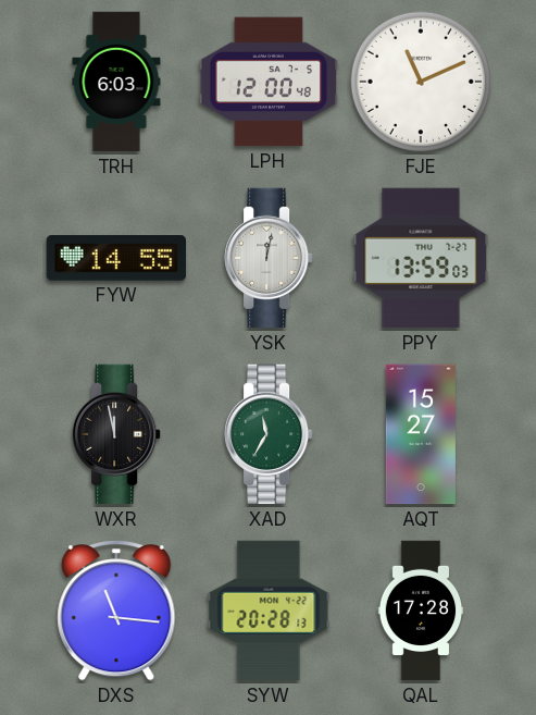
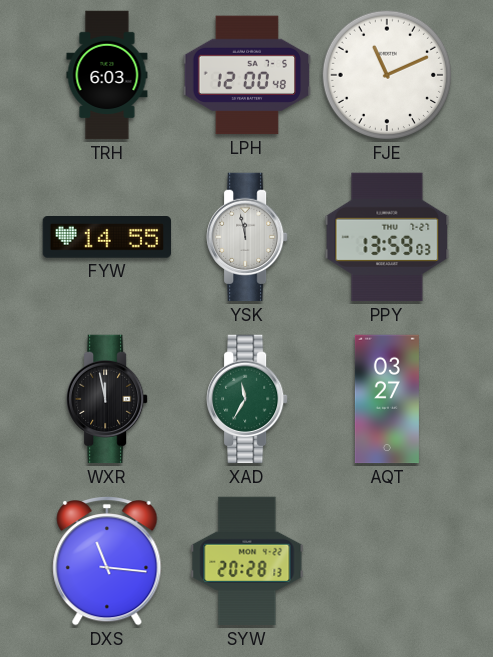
YSK: 12:02 -> 11:58 (247, 237)
AQT: 15:27 -> 03:27 (387, 399)
QAL: 17:28 -> none (421, 611)
